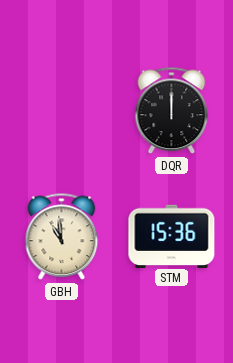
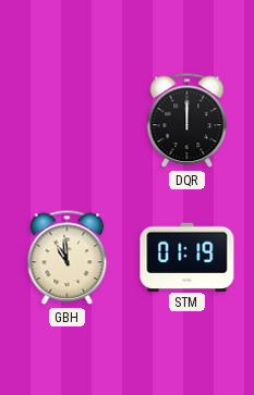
STM: 15:36 -> 01:19 (188, 257)
